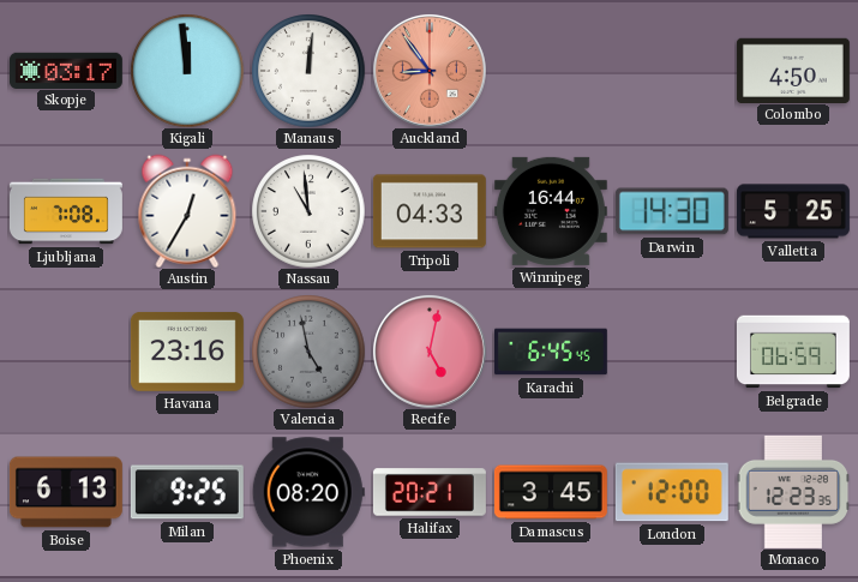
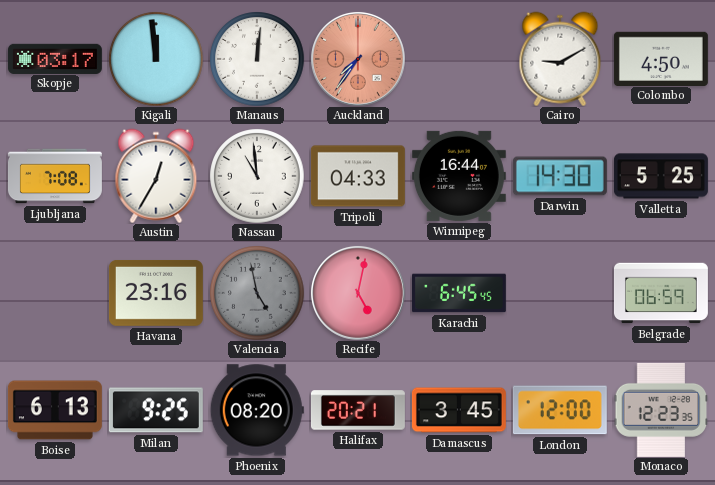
Auckland: 8:54 -> 7:36 (358, 59)
Cairo: none -> 9:10 (560, 59)
